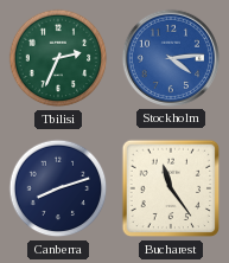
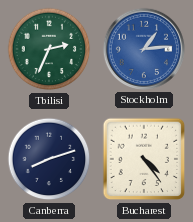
Stockholm: 4:14 -> 1:14 (144, 49)
Bucharest: 11:24 -> 4:24 (144, 159)
